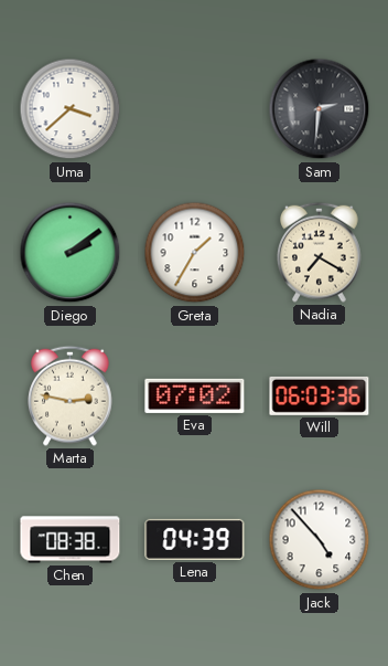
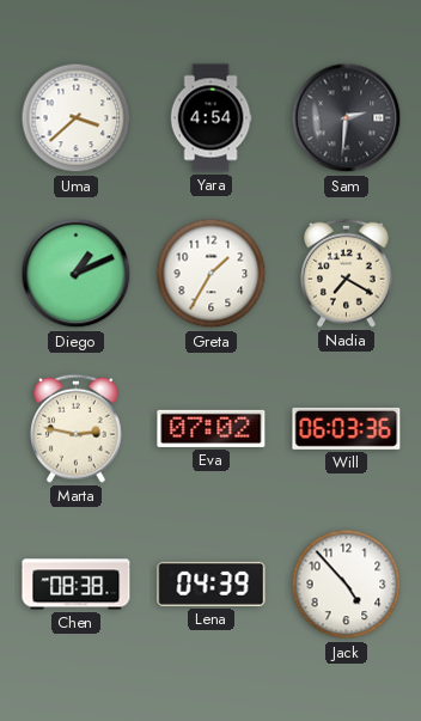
Yara: none -> 4:54 (210, 118)
Diego: 2:09 -> 1:11 (77, 274)
